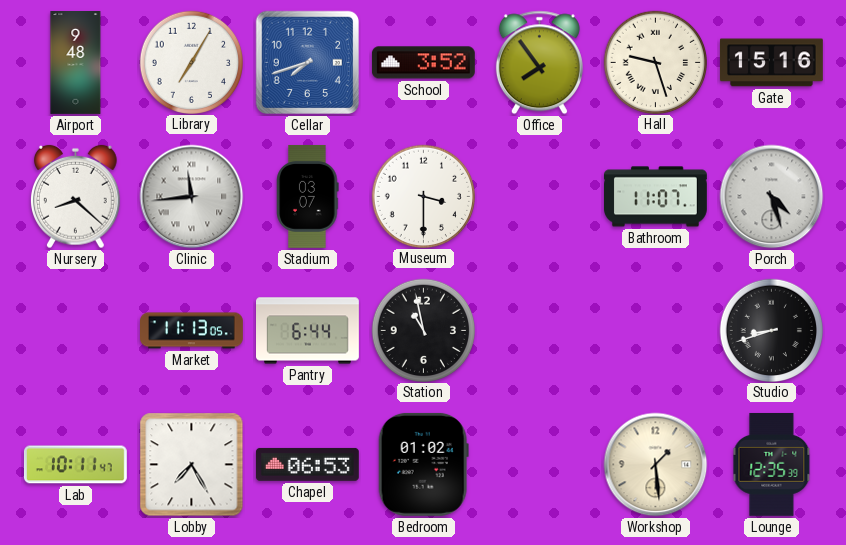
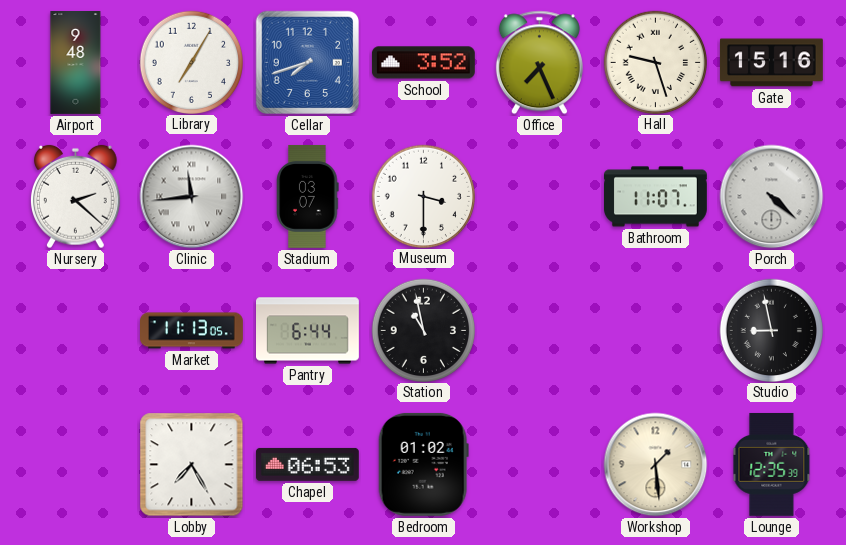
Office: 7:54 -> 7:26 (539, 63)
Nursery: 8:22 -> 2:22 (76, 197)
Porch: 4:27 -> 4:22 (772, 197)
Studio: 8:42 -> 8:58 (771, 330)
Lab: 10:11 -> none (75, 465)
